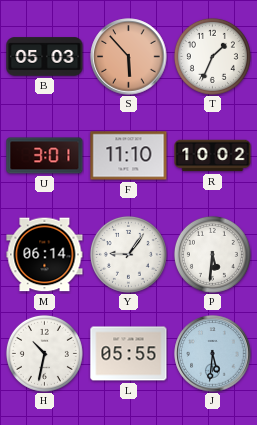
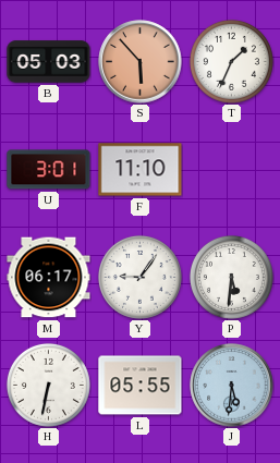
R: 10:02 -> none (213, 156)
M: 06:14 -> 06:17 (49, 278)
H: 10:32 -> 6:32 (48, 385)
